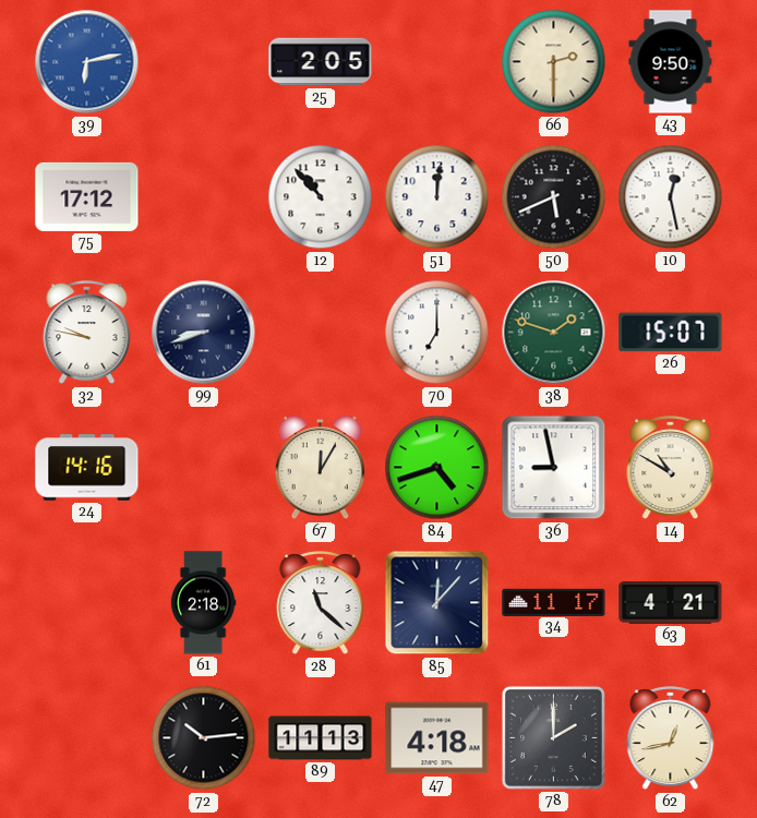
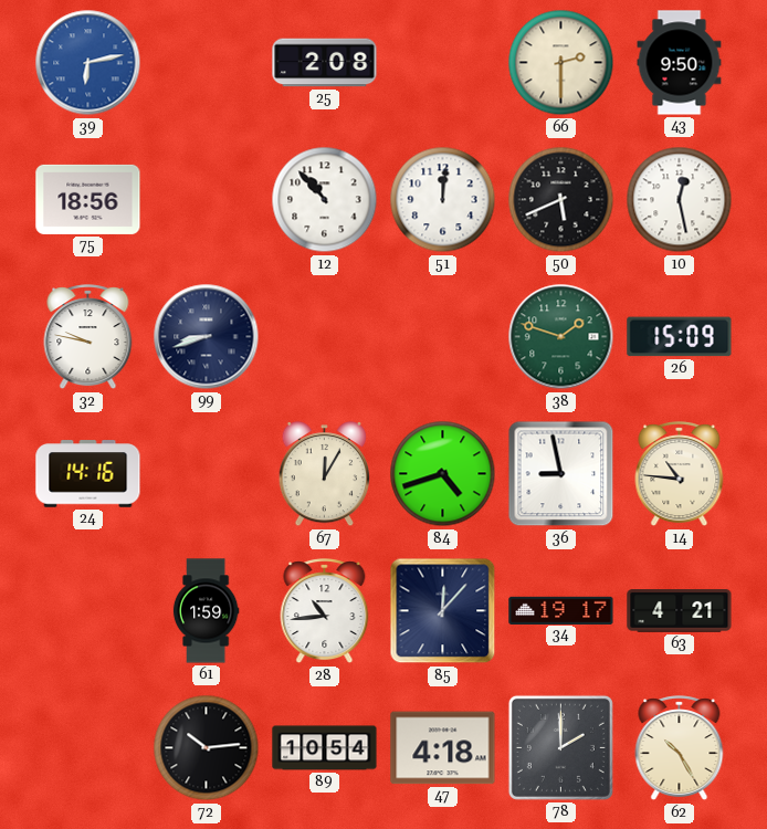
25: 2:05 -> 2:08 (325, 63)
75: 17:12 -> 18:56 (88, 199)
70: 7:00 -> none (437, 333)
26: 15:07 -> 15:09 (680, 337)
14: 10:50 -> 10:46 (680, 474)
61: 2:18 -> 1:59 (206, 611)
28: 11:22 -> 10:44 (325, 611)
34: 11:17 -> 19:17 (561, 610)
89: 11:13 -> 10:54 (325, 748)
62: 12:43 -> 10:25 (680, 748)
